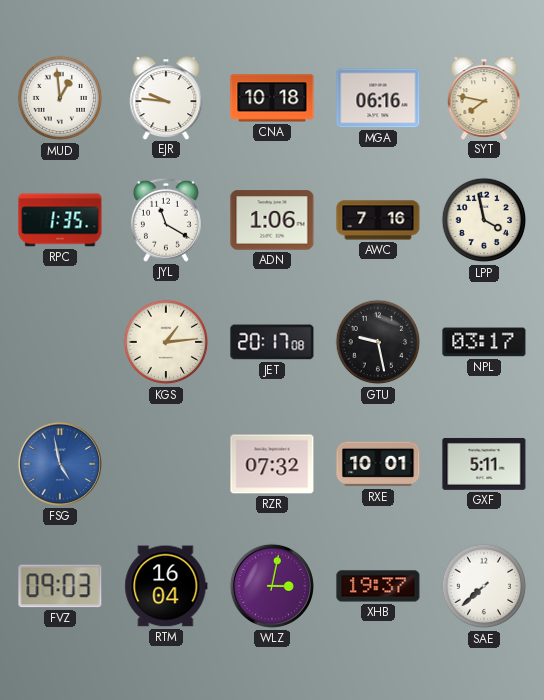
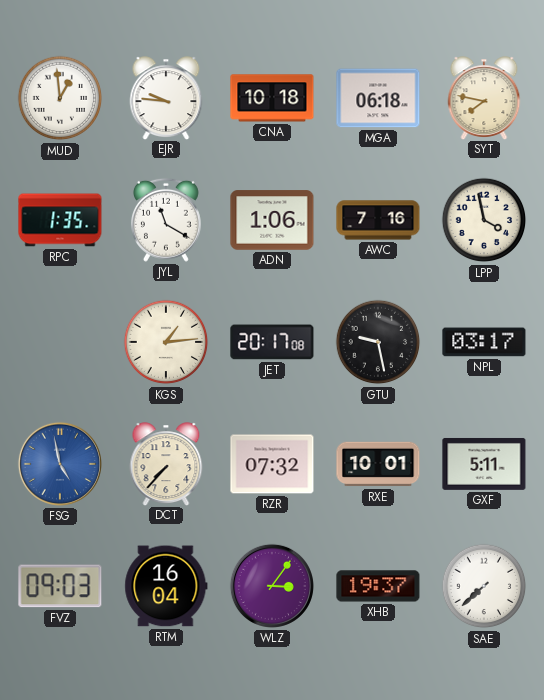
MGA: 06:16 -> 06:18 (378, 98)
DCT: none -> 7:37 (166, 464)
WLZ: 3:02 -> 3:06 (272, 586)
